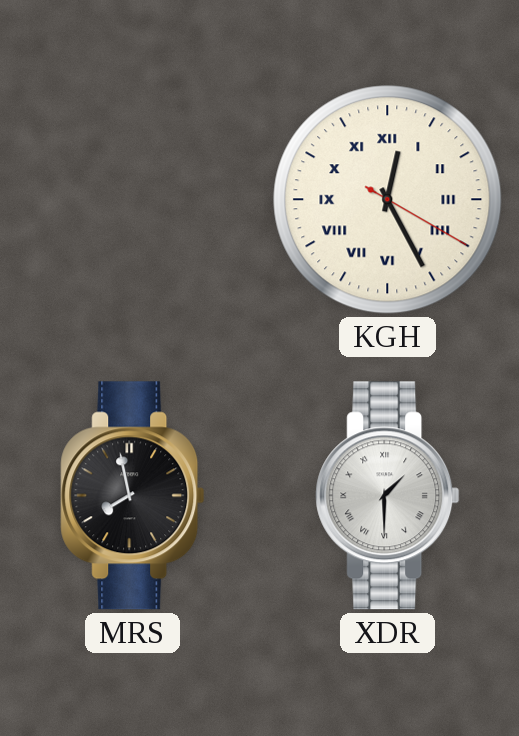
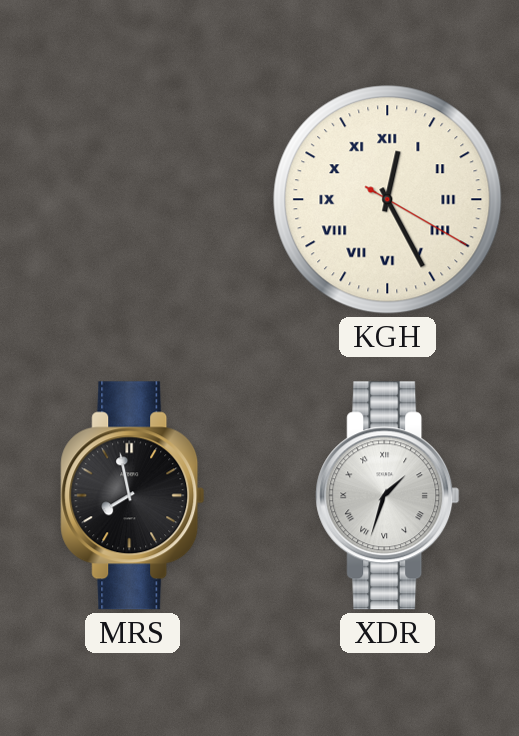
XDR: 1:30 -> 1:33 (388, 496)
